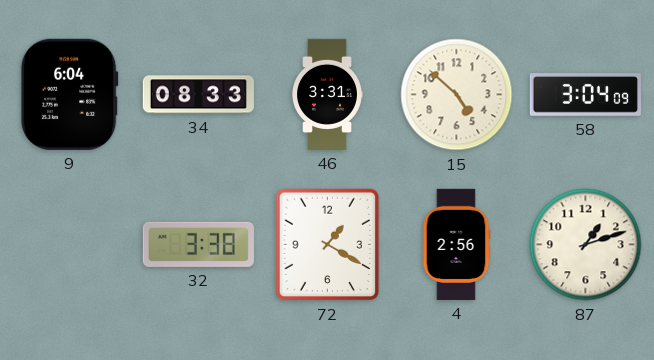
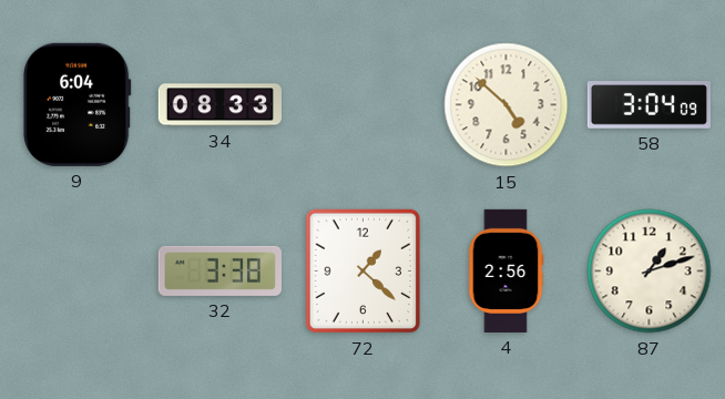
46: 3:31 -> none (328, 94)
72: 1:20 -> 1:22 (364, 272)
